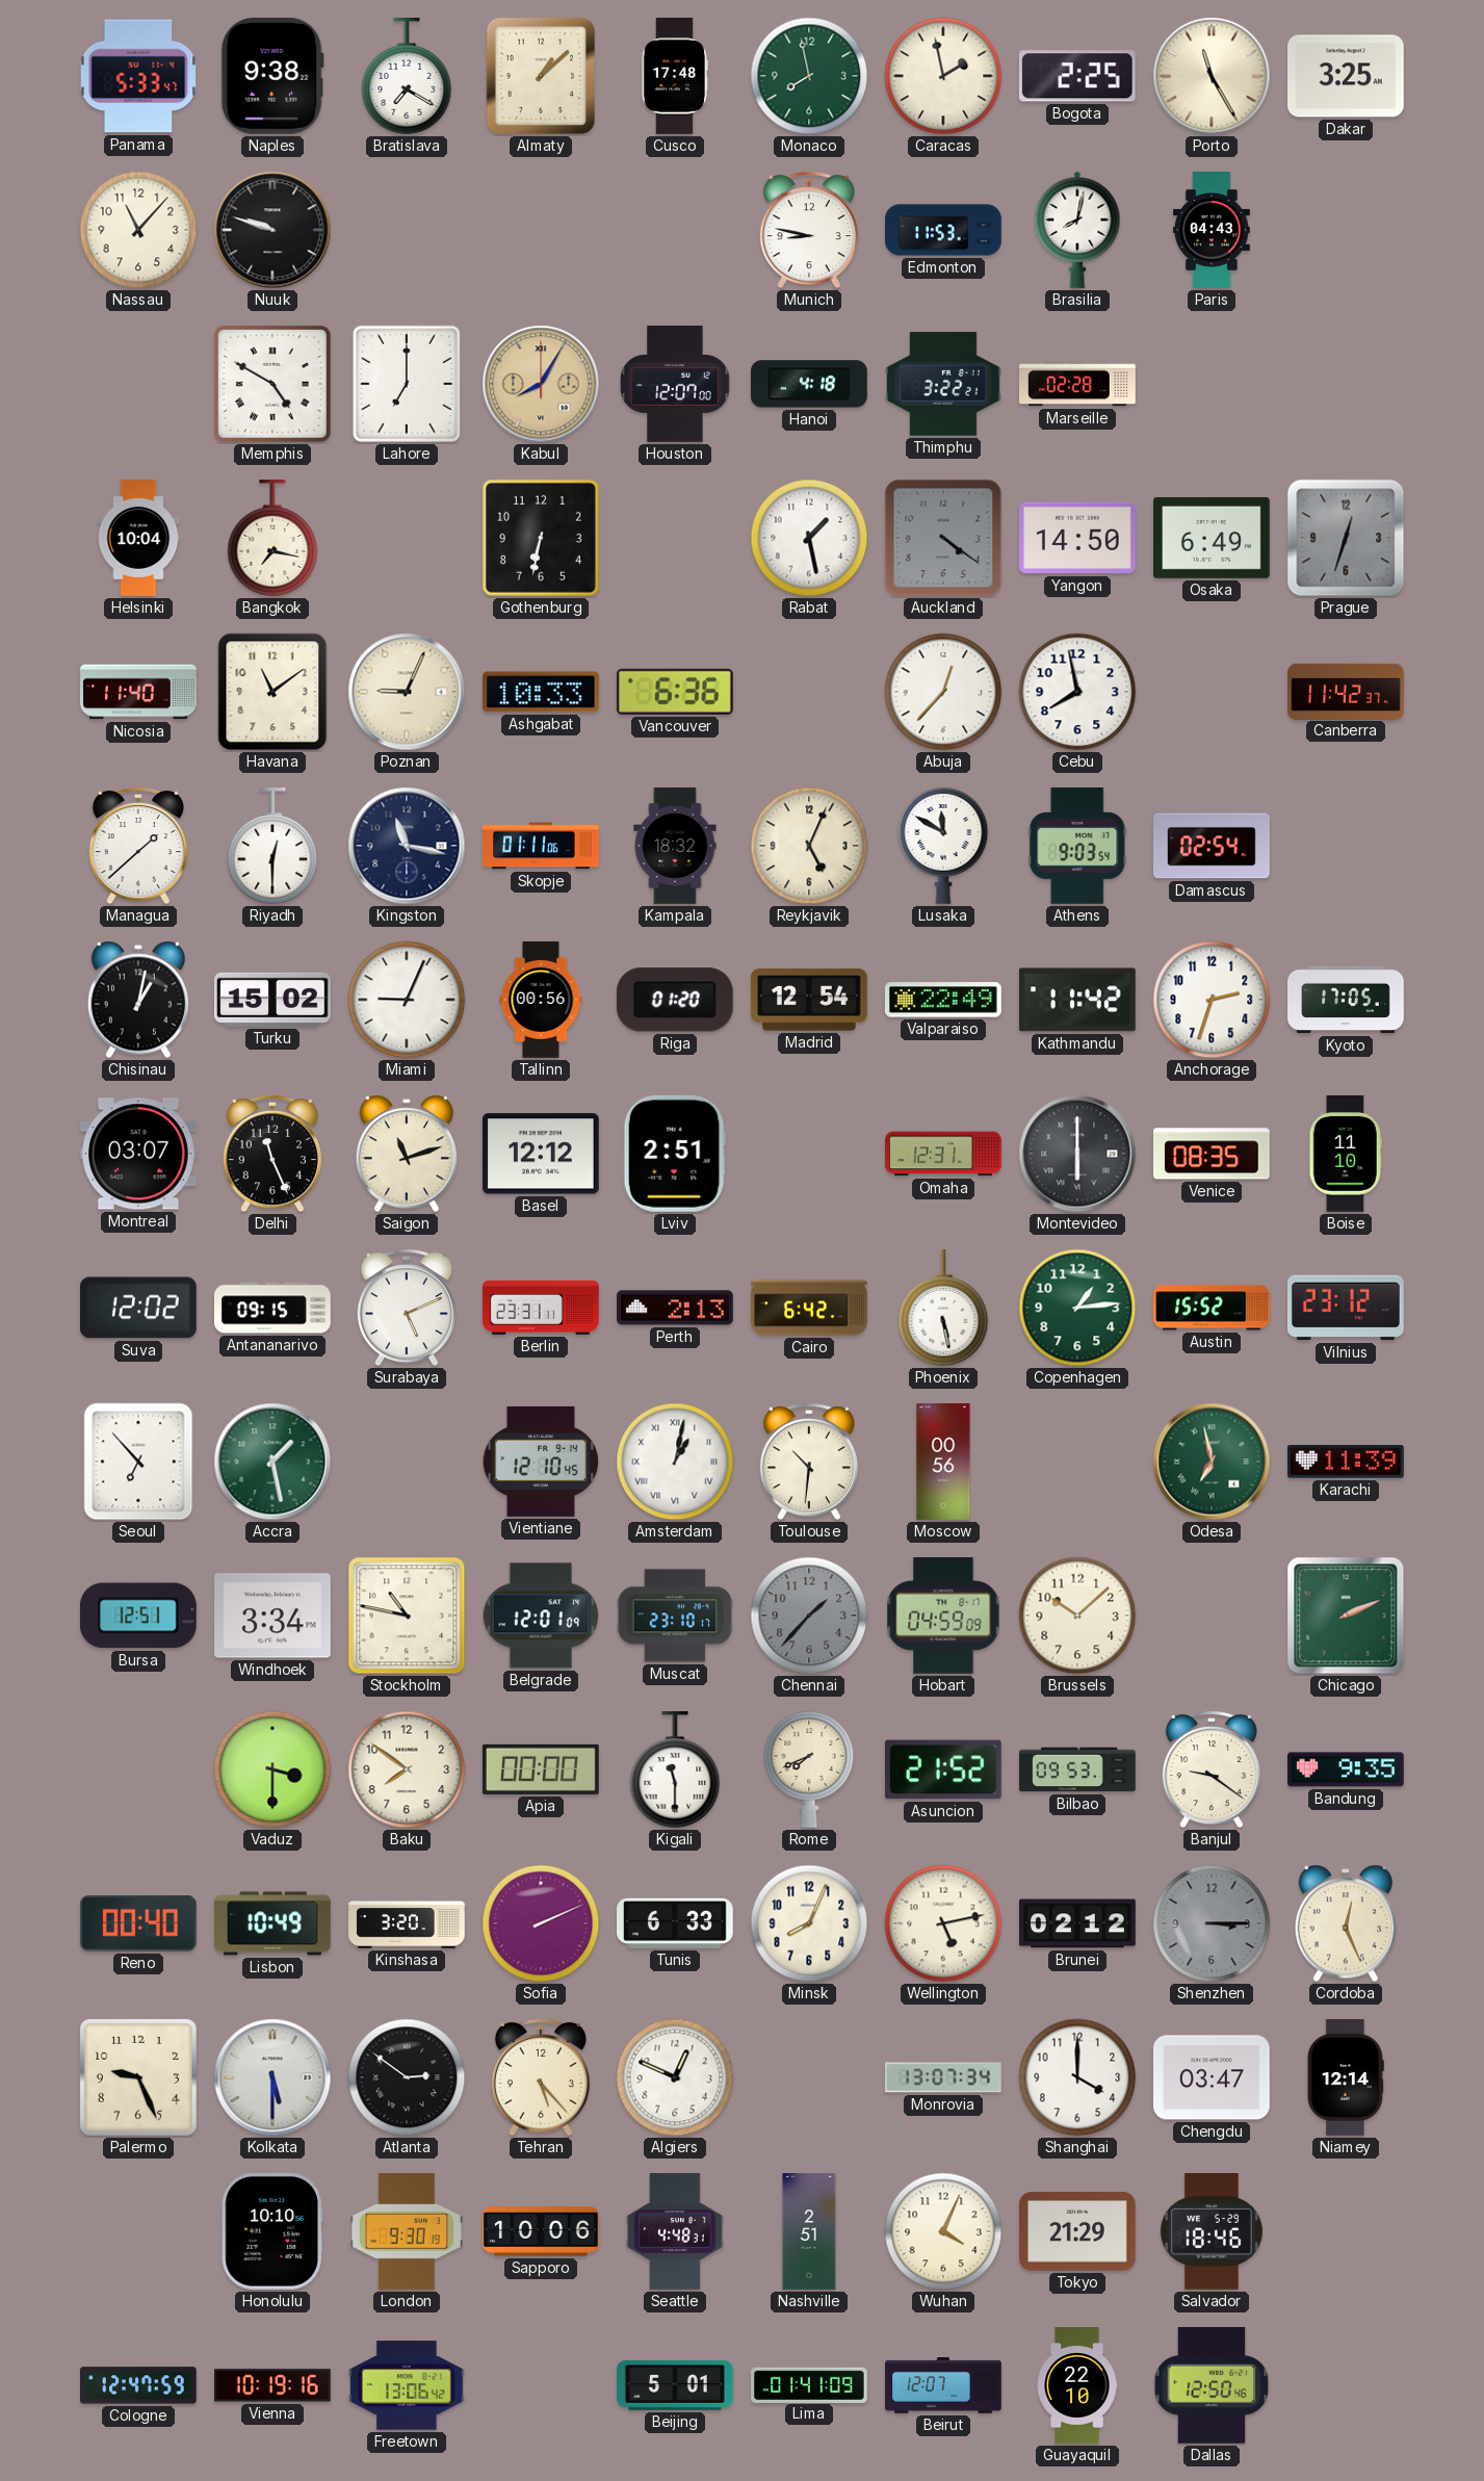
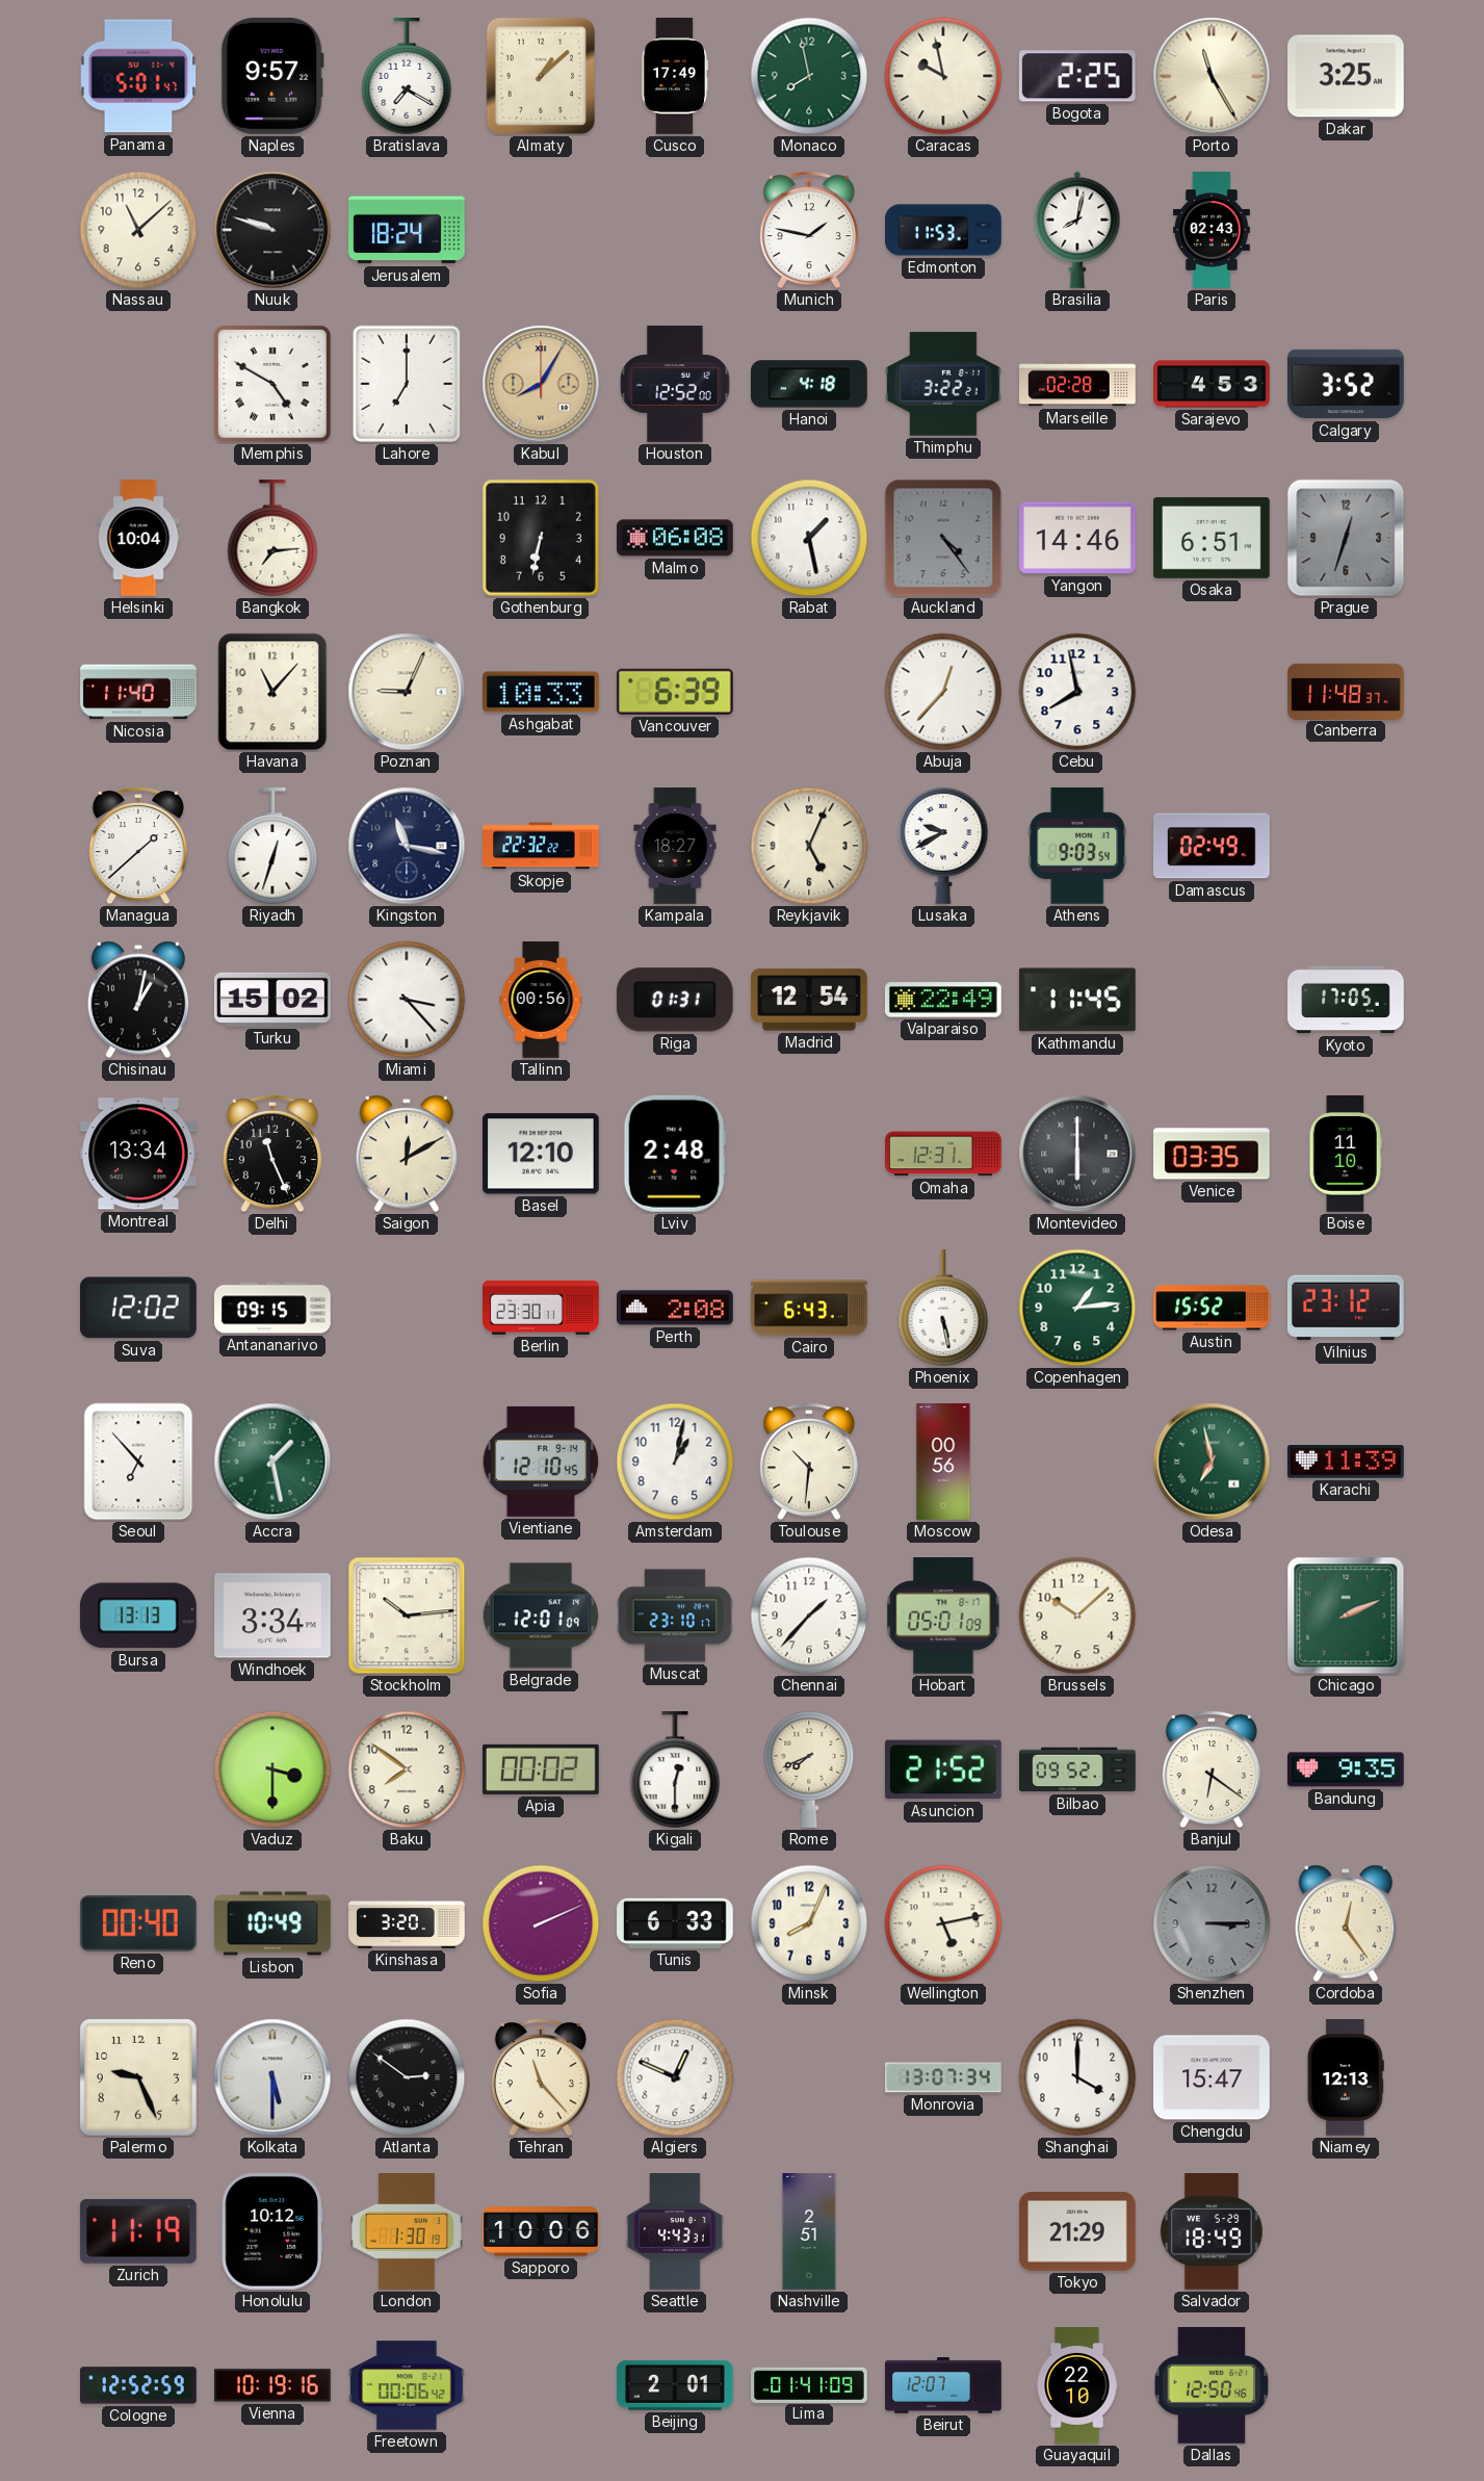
Panama: 5:33 -> 5:01 (138, 76)
Naples: 9:38 -> 9:57 (272, 76)
Cusco: 17:48 -> 17:49 (675, 76)
Caracas: 1:58 -> 9:58 (943, 76)
Nassau: 11:07 -> 11:08 (138, 230)
Jerusalem: none -> 18:24 (408, 230)
Munich: 8:47 -> 1:47 (809, 230)
Paris: 04:43 -> 02:43 (1212, 230)
Houston: 12:07 -> 12:52 (675, 385)
Sarajevo: none -> 4:53 (1212, 384)
Calgary: none -> 3:52 (1347, 384)
Bangkok: 7:17 -> 7:14 (272, 539)
Malmo: none -> 06:08 (676, 538)
Auckland: 4:21 -> 4:24 (943, 538)
Yangon: 14:50 -> 14:46 (1078, 538)
Osaka: 6:49 -> 6:51 (1213, 538)
Havana: 11:09 -> 11:07 (272, 692)
Vancouver: 6:36 -> 6:39 (675, 692)
Canberra: 11:42 -> 11:48 (1346, 691)
Riyadh: 12:30 -> 12:33 (272, 847)
Skopje: 01:11 -> 22:32 (542, 846)
Kampala: 18:32 -> 18:27 (675, 846)
Lusaka: 11:50 -> 9:40 (943, 846)
Damascus: 02:54 -> 02:49 (1213, 846)
Miami: 9:04 -> 3:23 (407, 1000)
Riga: 01:20 -> 01:31 (675, 1000)
Kathmandu: 11:42 -> 11:45 (1077, 1000)
Anchorage: 2:33 -> none (1212, 1000)
Montreal: 03:07 -> 13:34 (138, 1154)
Saigon: 11:12 -> 12:10 (407, 1154)
Basel: 12:12 -> 12:10 (541, 1154)
Lviv: 2:51 -> 2:48 (675, 1154)
Venice: 08:35 -> 03:35 (1213, 1154)
Surabaya: 5:11 -> none (407, 1308)
Berlin: 23:31 -> 23:30 (541, 1308)
Perth: 2:13 -> 2:08 (676, 1308)
Cairo: 6:42 -> 6:43 (809, 1308)
Amsterdam numerals: Roman -> Arabic (675, 1462)
Bursa: 12:51 -> 13:13 (138, 1616)
Stockholm: 10:47 -> 10:14 (407, 1616)
Chennai dial: grey -> white (809, 1616)
Hobart: 04:59 -> 05:01 (943, 1617)
Apia: 00:00 -> 00:02 (541, 1769)
Kigali: 11:30 -> 12:30 (675, 1771)
Bilbao: 09:53 -> 09:52 (1077, 1769)
Banjul: 9:21 -> 6:21 (1212, 1769)
Brunei: 02:12 -> none (1078, 1923)
Cordoba: 12:26 -> 12:24 (1346, 1923)
Tehran: 5:23 -> 11:23 (541, 2077)
Chengdu: 03:47 -> 15:47 (1213, 2077)
Niamey: 12:14 -> 12:13 (1346, 2078)
Zurich: none -> 11:19 (138, 2231)
Honolulu: 10:10 -> 10:12 (272, 2231)
London: 9:30 -> 1:30 (407, 2231)
Seattle: 4:48 -> 4:43 (675, 2231)
Wuhan: 4:04 -> none (943, 2231)
Salvador: 18:46 -> 18:49 (1212, 2232)
Cologne: 12:47 -> 12:52 (139, 2385)
Freetown: 13:06 -> 00:06 (408, 2385)
Beijing: 5:01 -> 2:01 (676, 2385)
